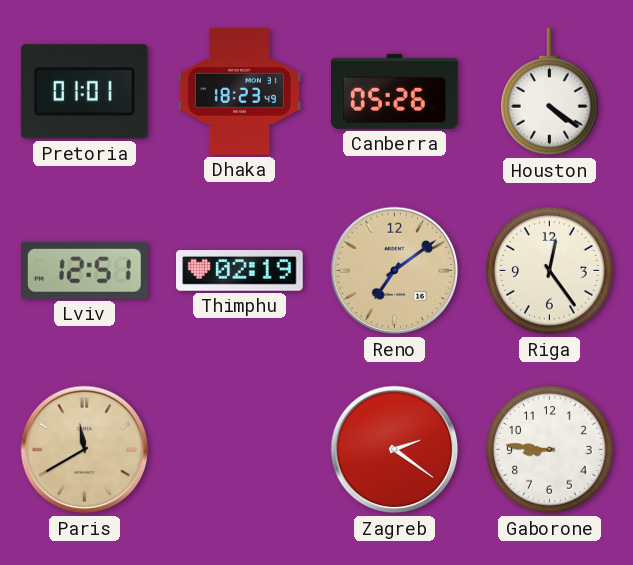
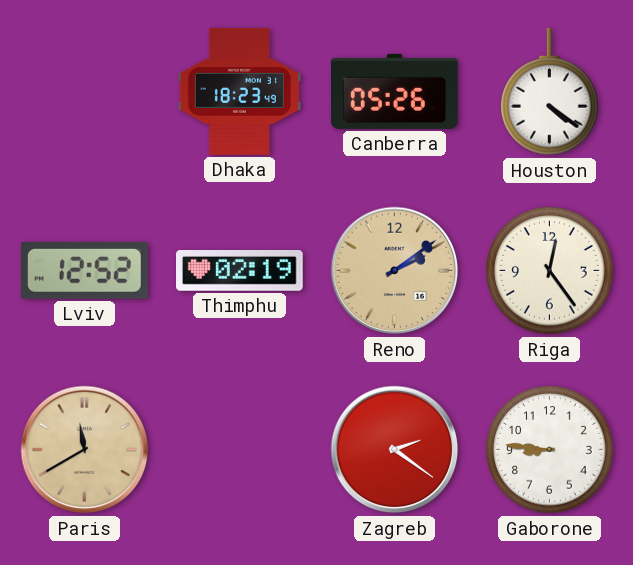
Pretoria: 01:01 -> none (84, 92)
Lviv: 12:51 -> 12:52 (84, 270)
Reno: 7:09 -> 2:09 (395, 271)
